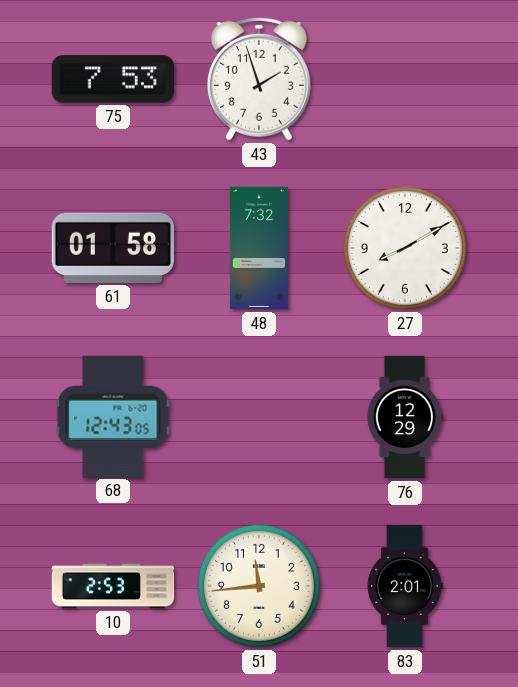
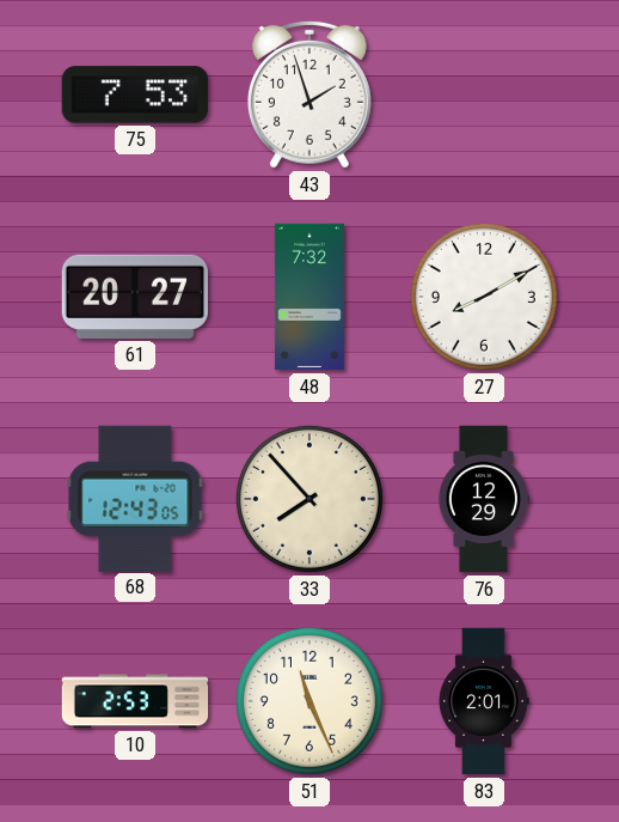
61: 01:58 -> 20:27 (135, 297)
33: none -> 7:53 (309, 499)
51: 11:44 -> 11:26 (309, 701)
